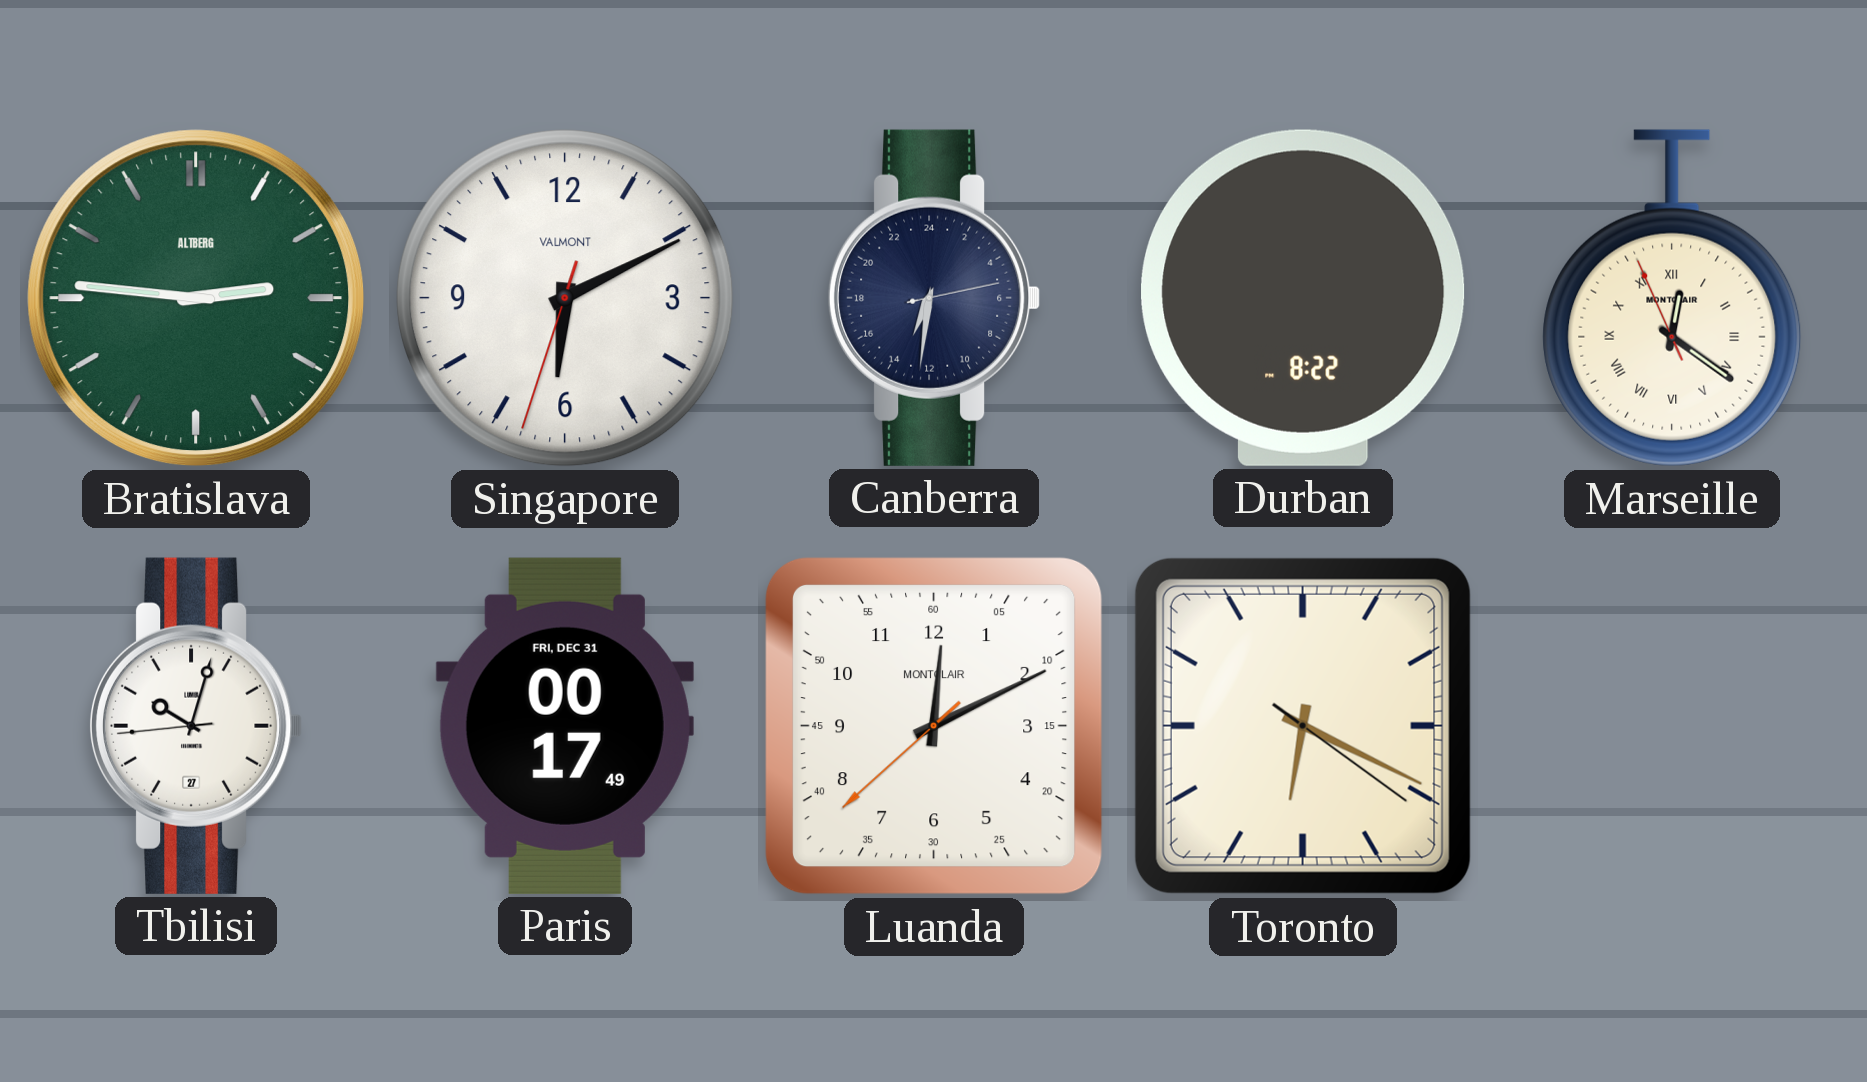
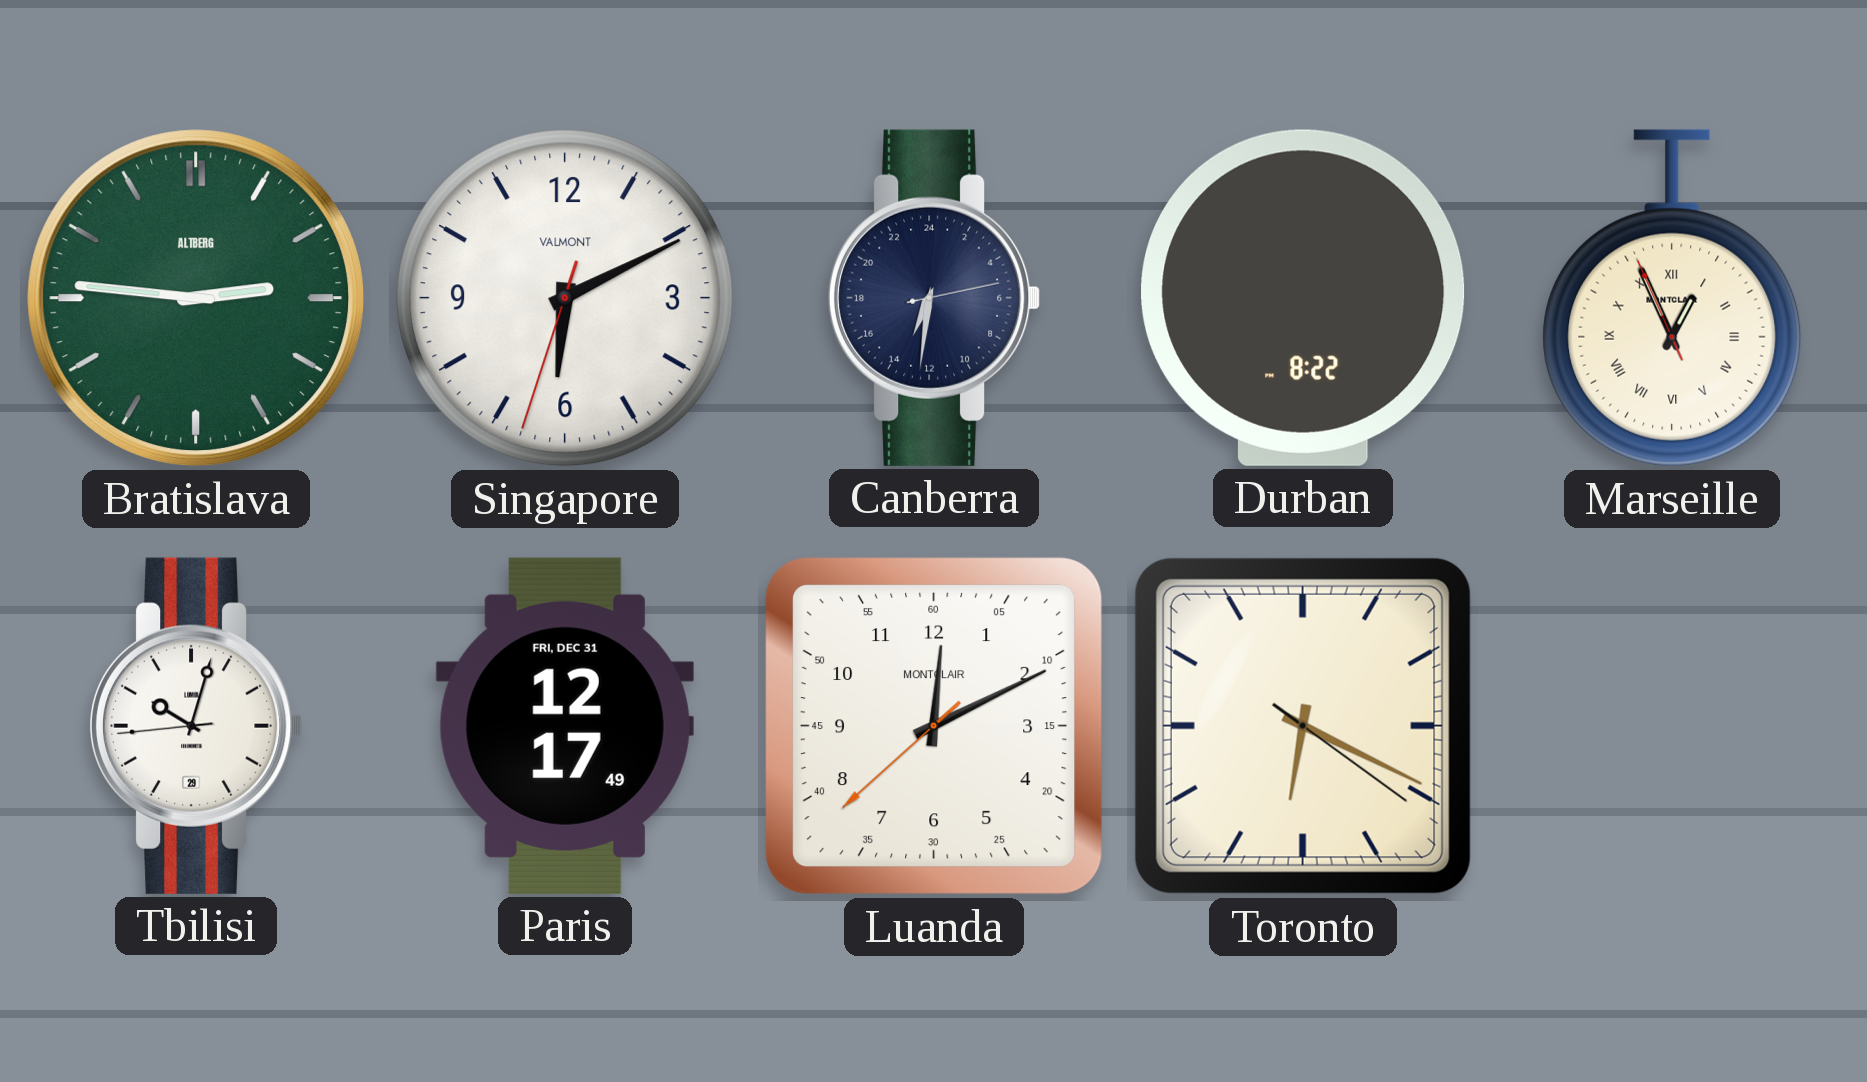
Marseille: 12:20 -> 12:55 (1672, 298)
Tbilisi date: 27 -> 29 (197, 726)
Paris: 00:17 -> 12:17 (565, 726)
